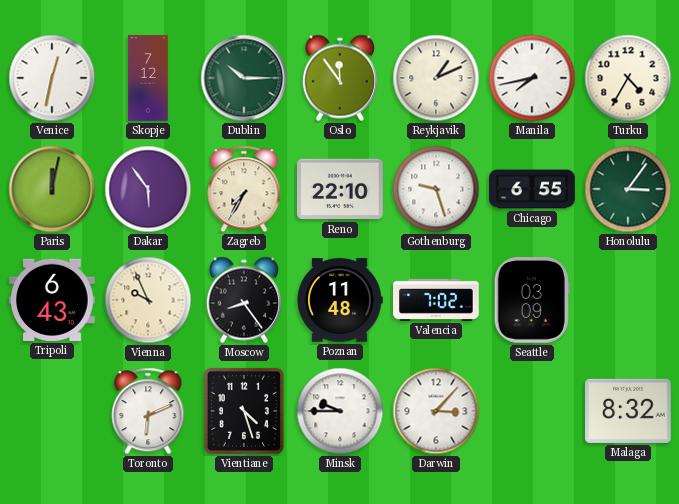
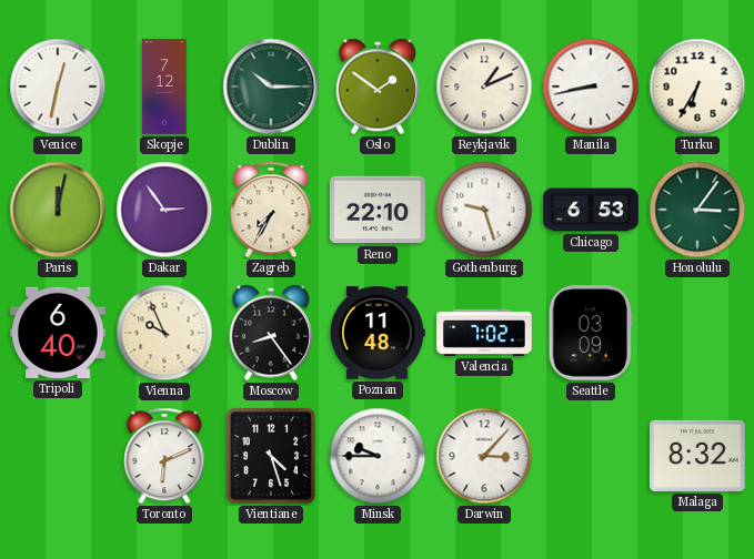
Oslo: 11:54 -> 1:51 (376, 87)
Manila: 7:43 -> 8:43 (591, 87)
Turku: 4:35 -> 6:35 (697, 87)
Dakar: 5:54 -> 2:54 (164, 210)
Chicago: 6:55 -> 6:53 (591, 210)
Tripoli: 6:43 -> 6:40 (59, 333)
